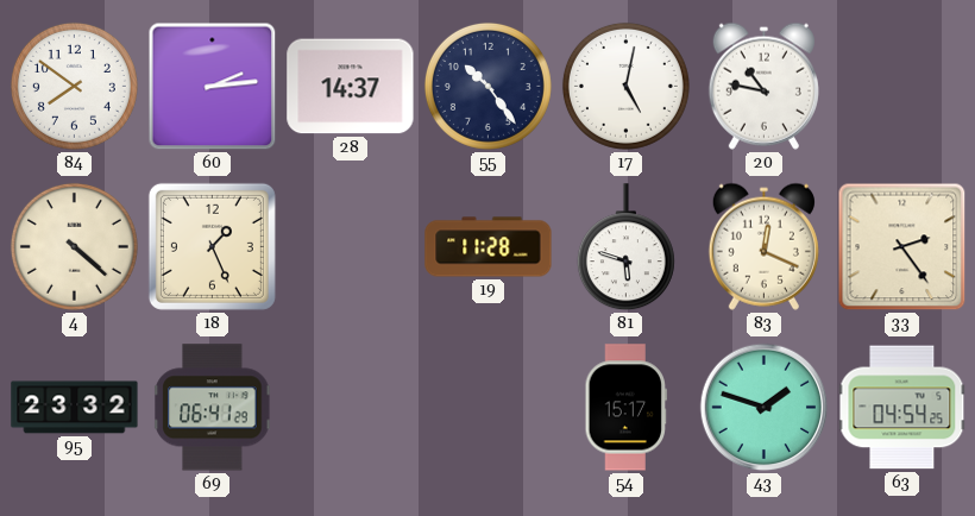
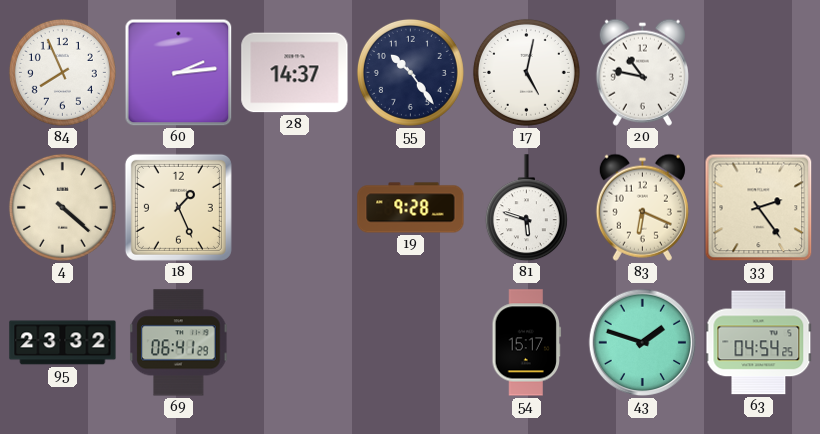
84: 7:51 -> 7:56 (62, 72)
19: 11:28 -> 9:28 (411, 208)
83: 12:19 -> 6:19 (642, 207)
